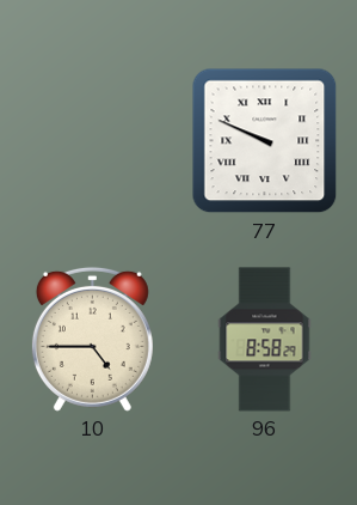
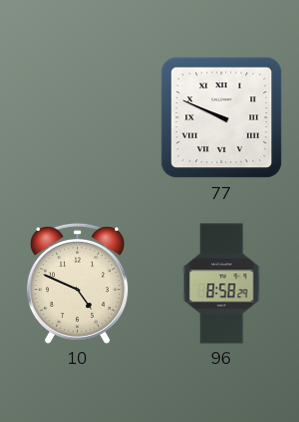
10: 4:45 -> 4:49 (77, 283)
